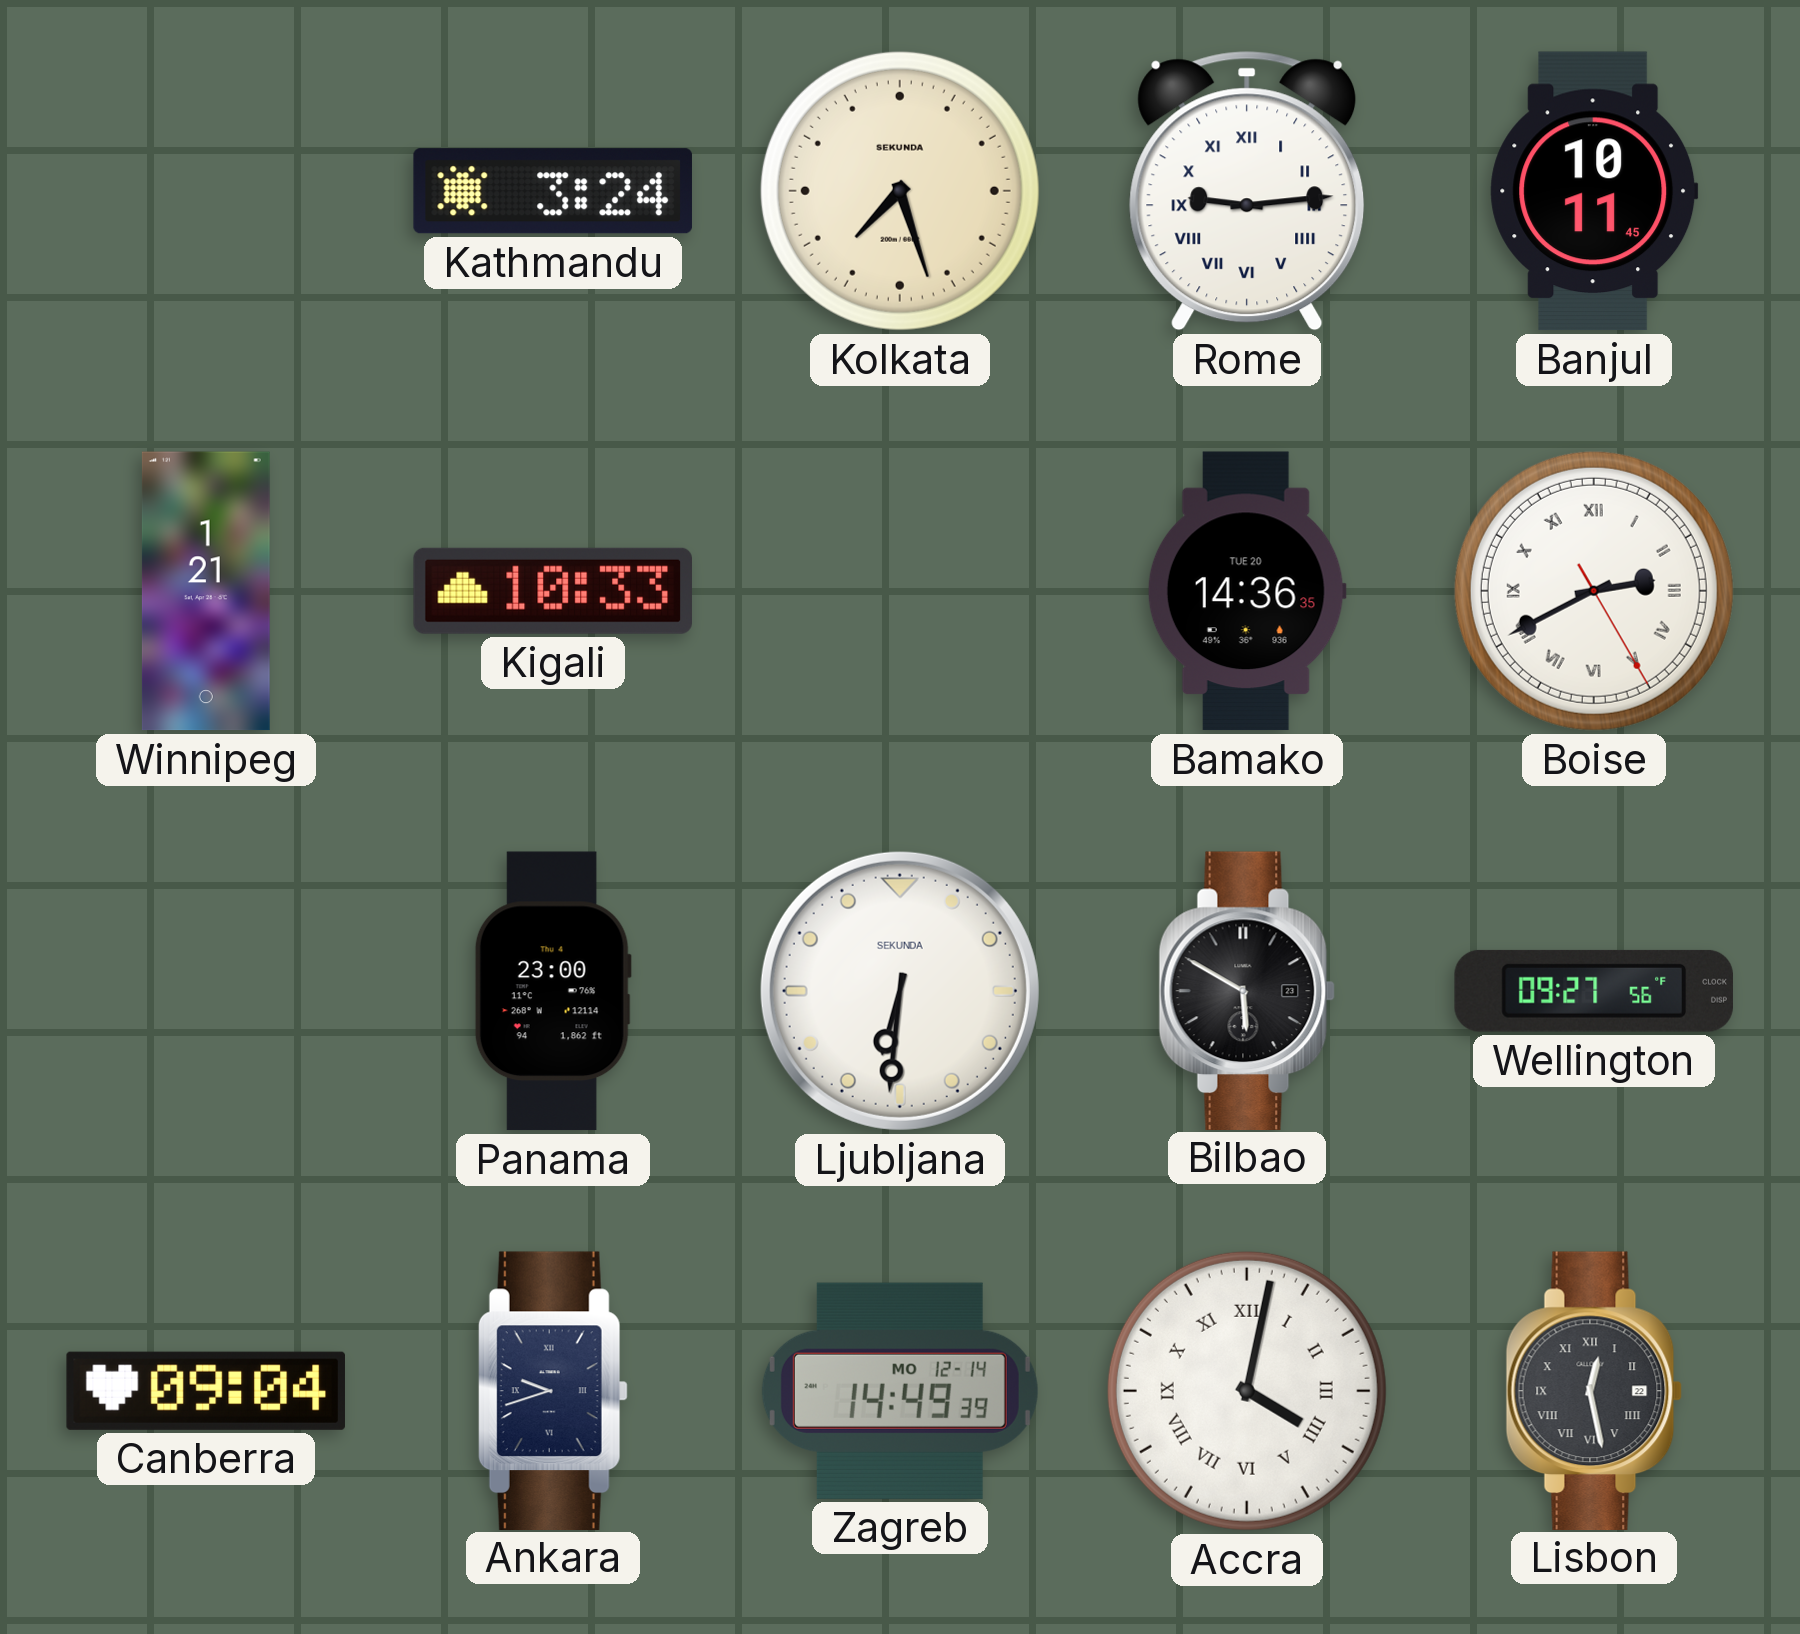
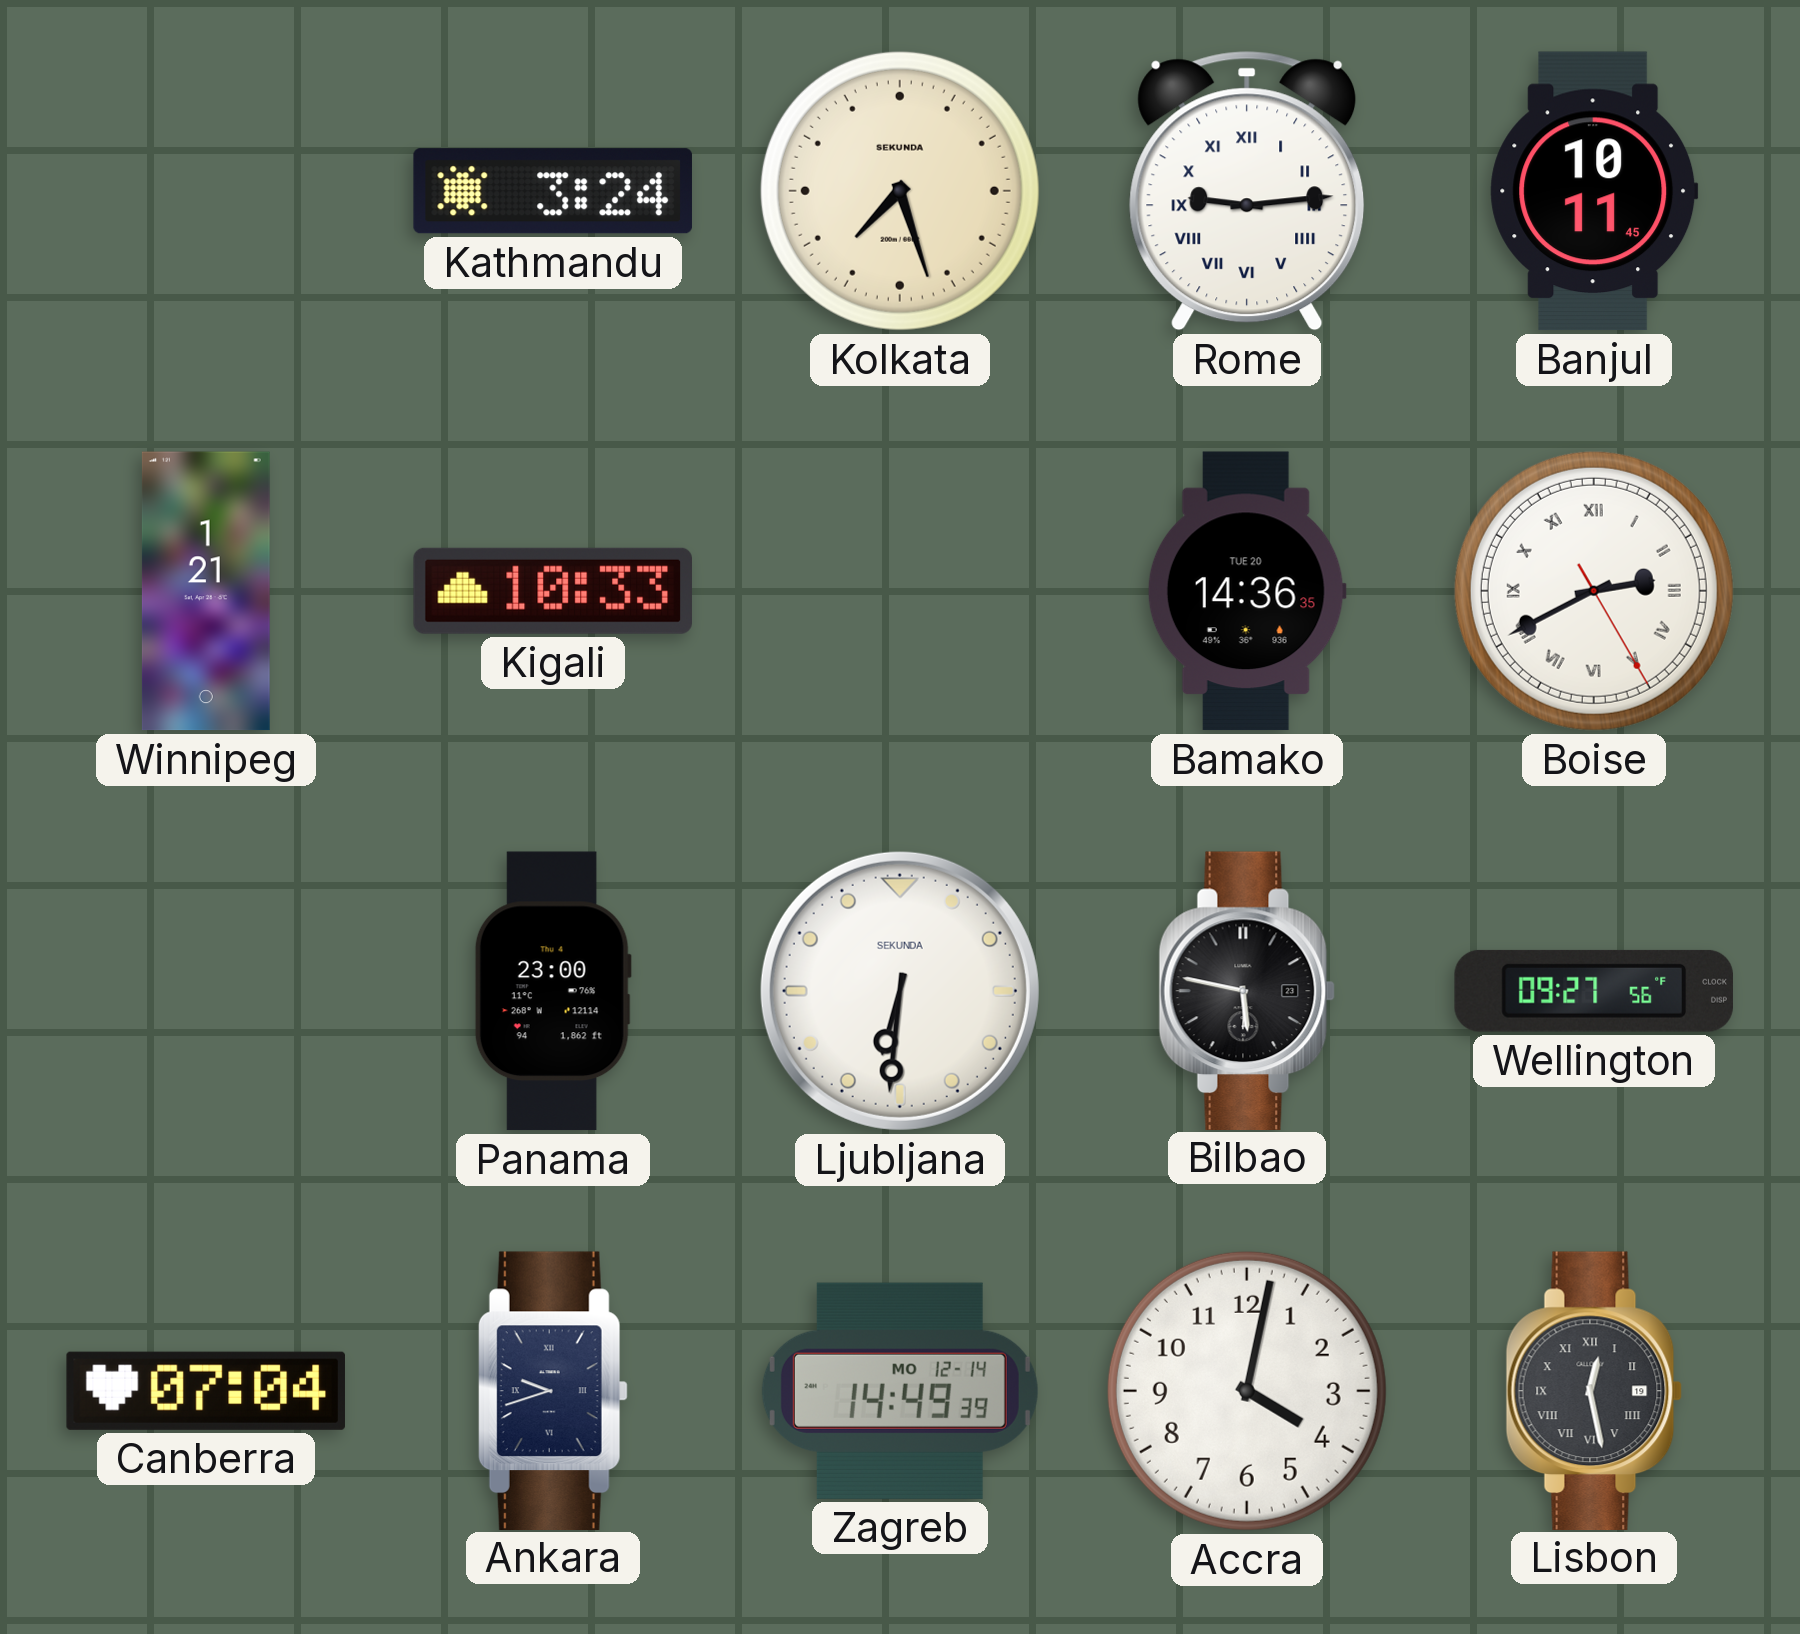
Bilbao: 5:50 -> 5:47 (1247, 990)
Canberra: 09:04 -> 07:04 (206, 1391)
Accra numerals: Roman -> Arabic (1247, 1391)
Lisbon date: 22 -> 19 (1594, 1390)
